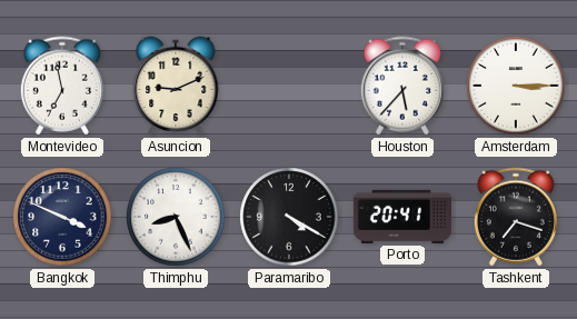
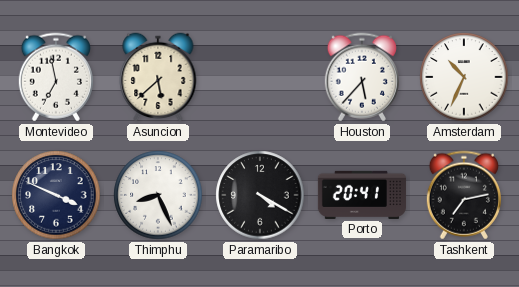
Asuncion: 9:11 -> 5:38 (158, 77)
Amsterdam: 3:15 -> 10:34 (464, 77)
Tashkent: 7:18 -> 7:13 (464, 195)
